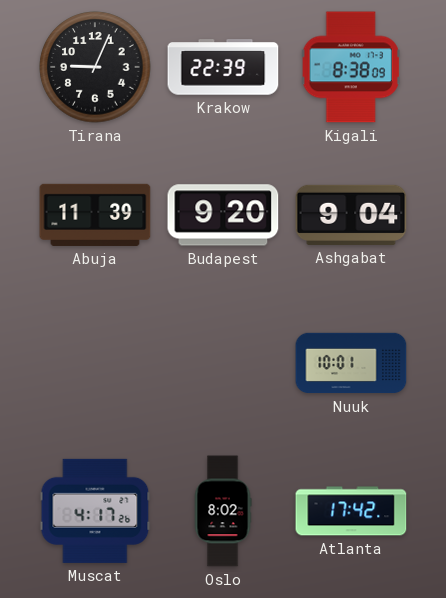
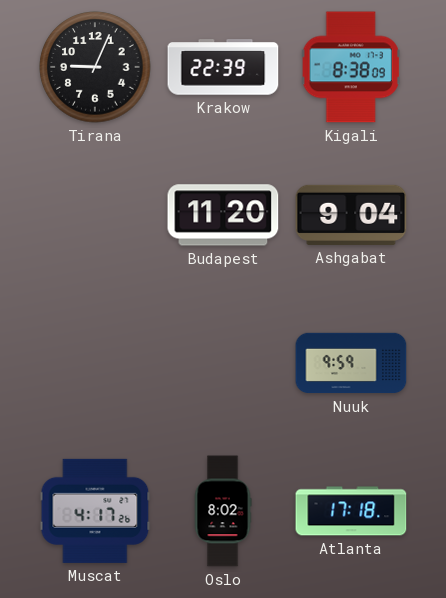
Abuja: 11:39 -> none (95, 215)
Budapest: 9:20 -> 11:20 (223, 215)
Nuuk: 10:01 -> 9:59 (351, 363)
Atlanta: 17:42 -> 17:18 (351, 511)
